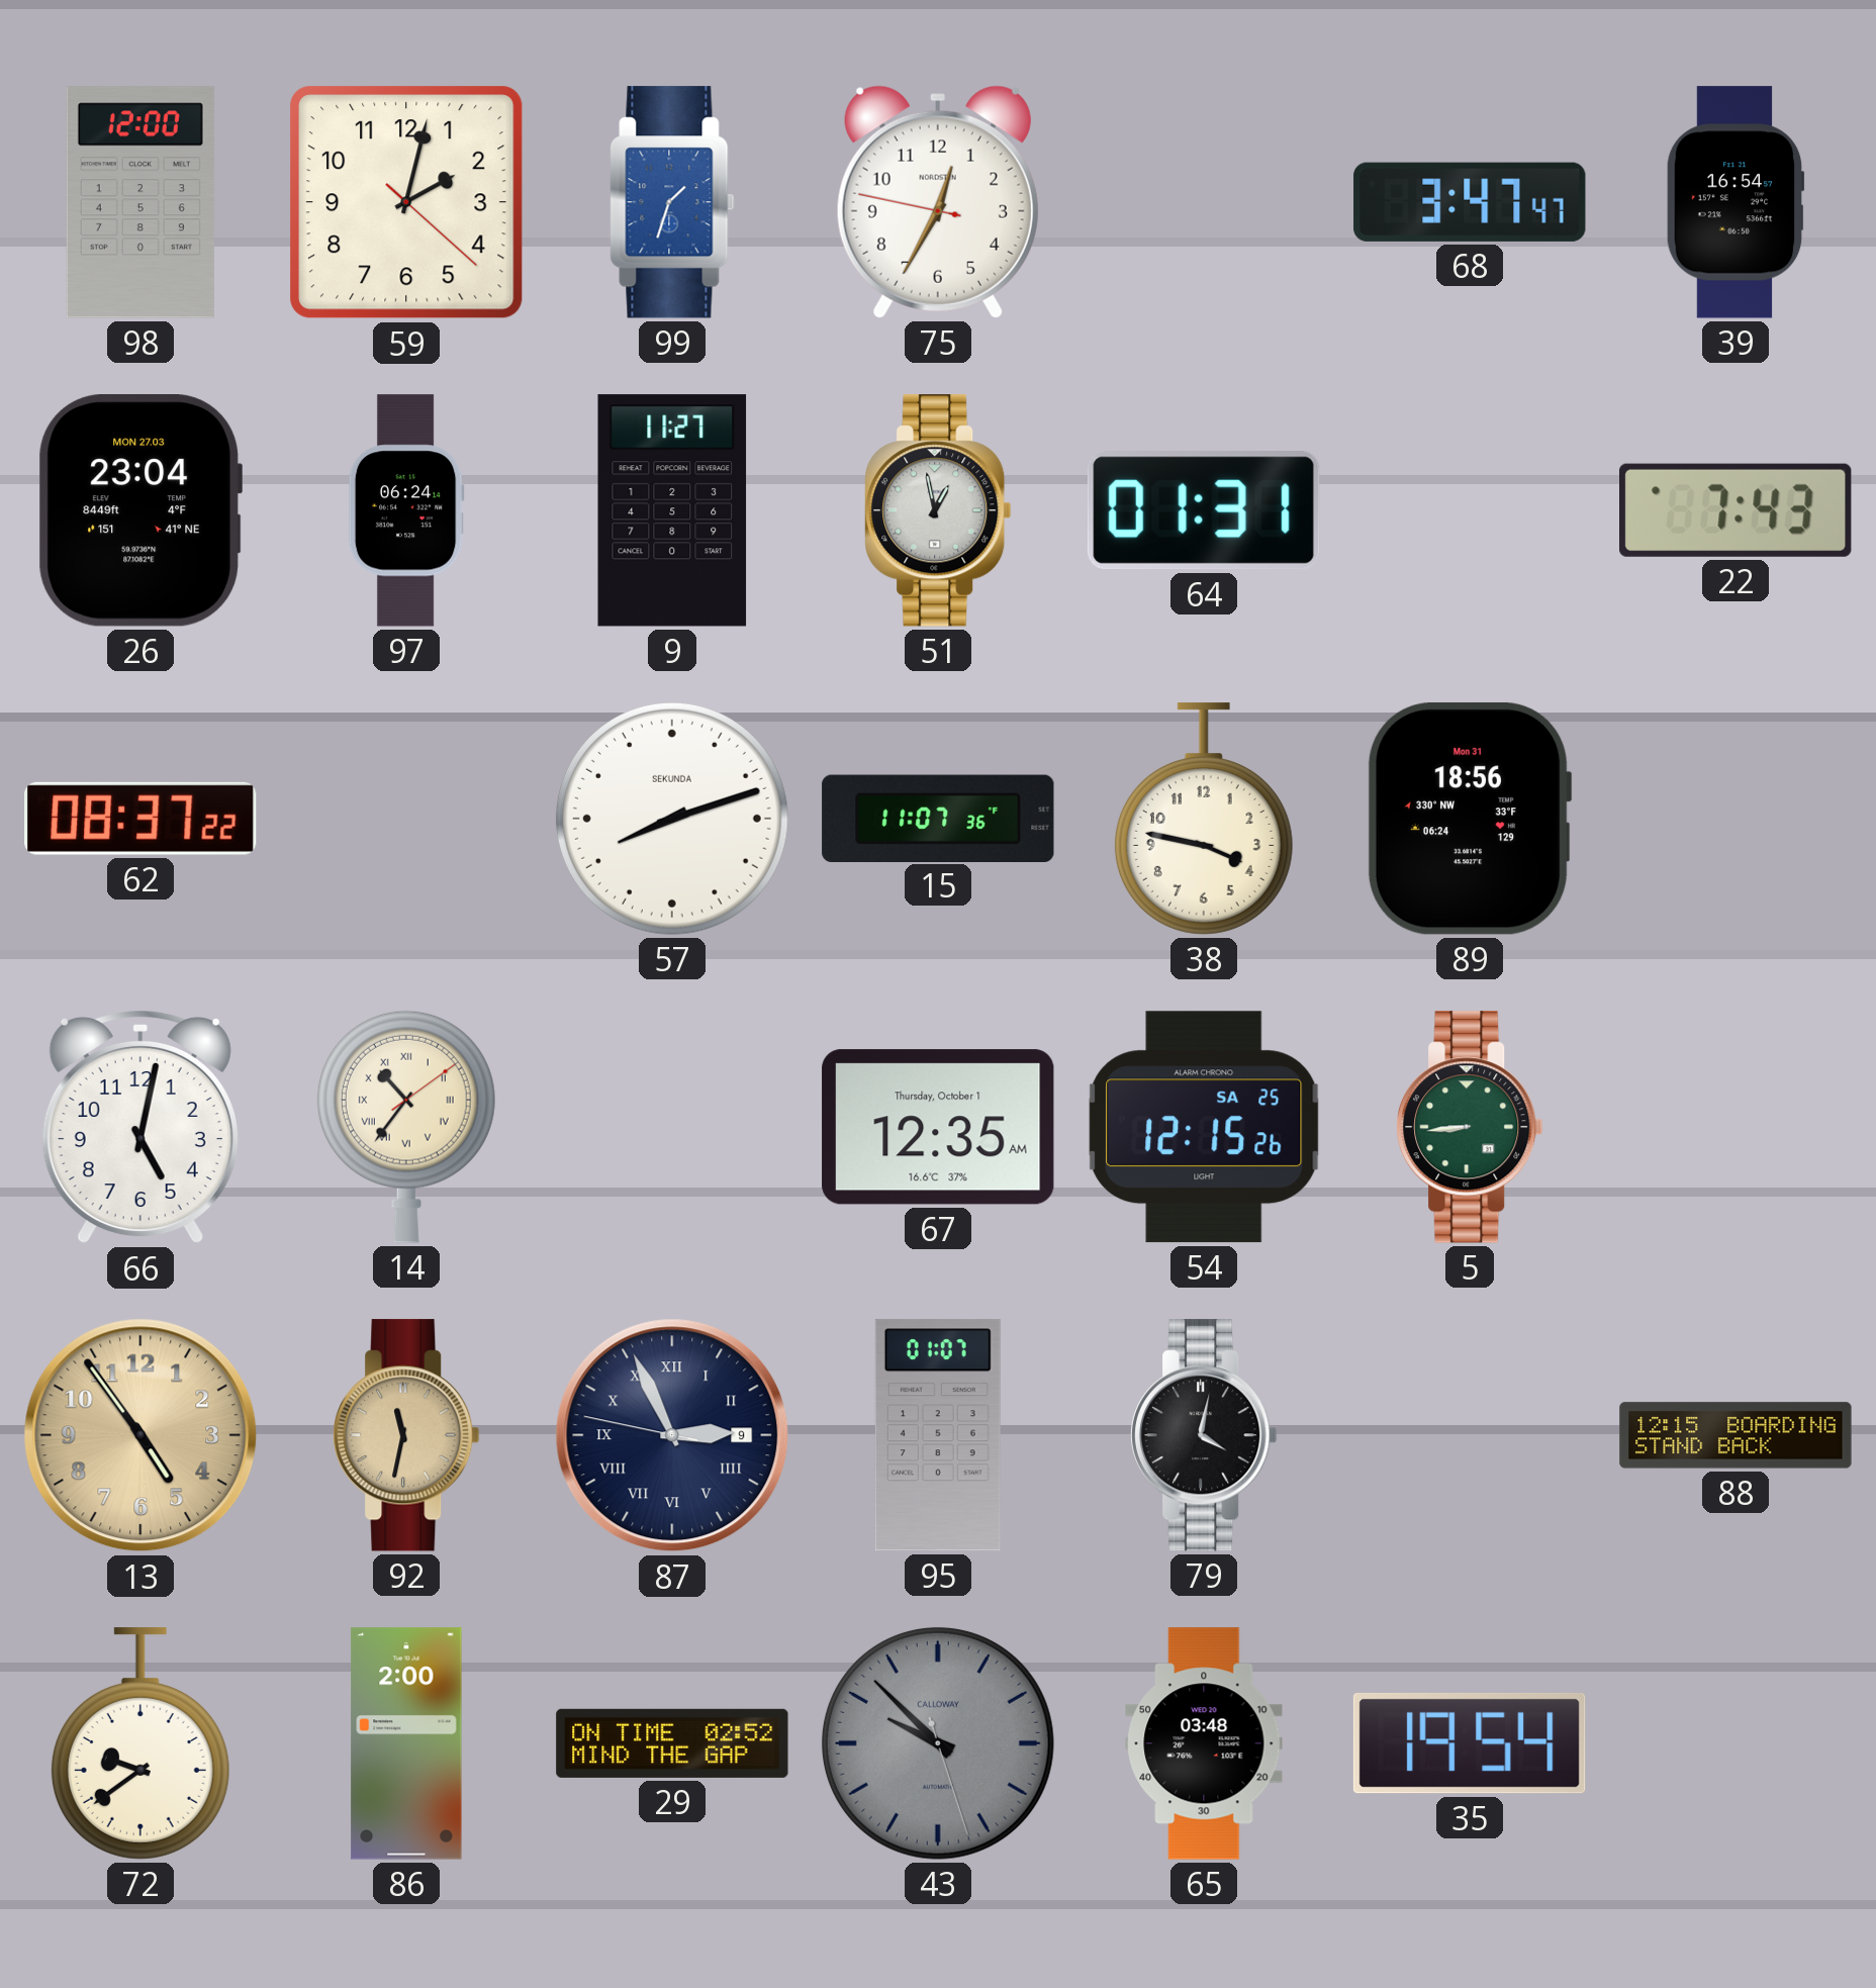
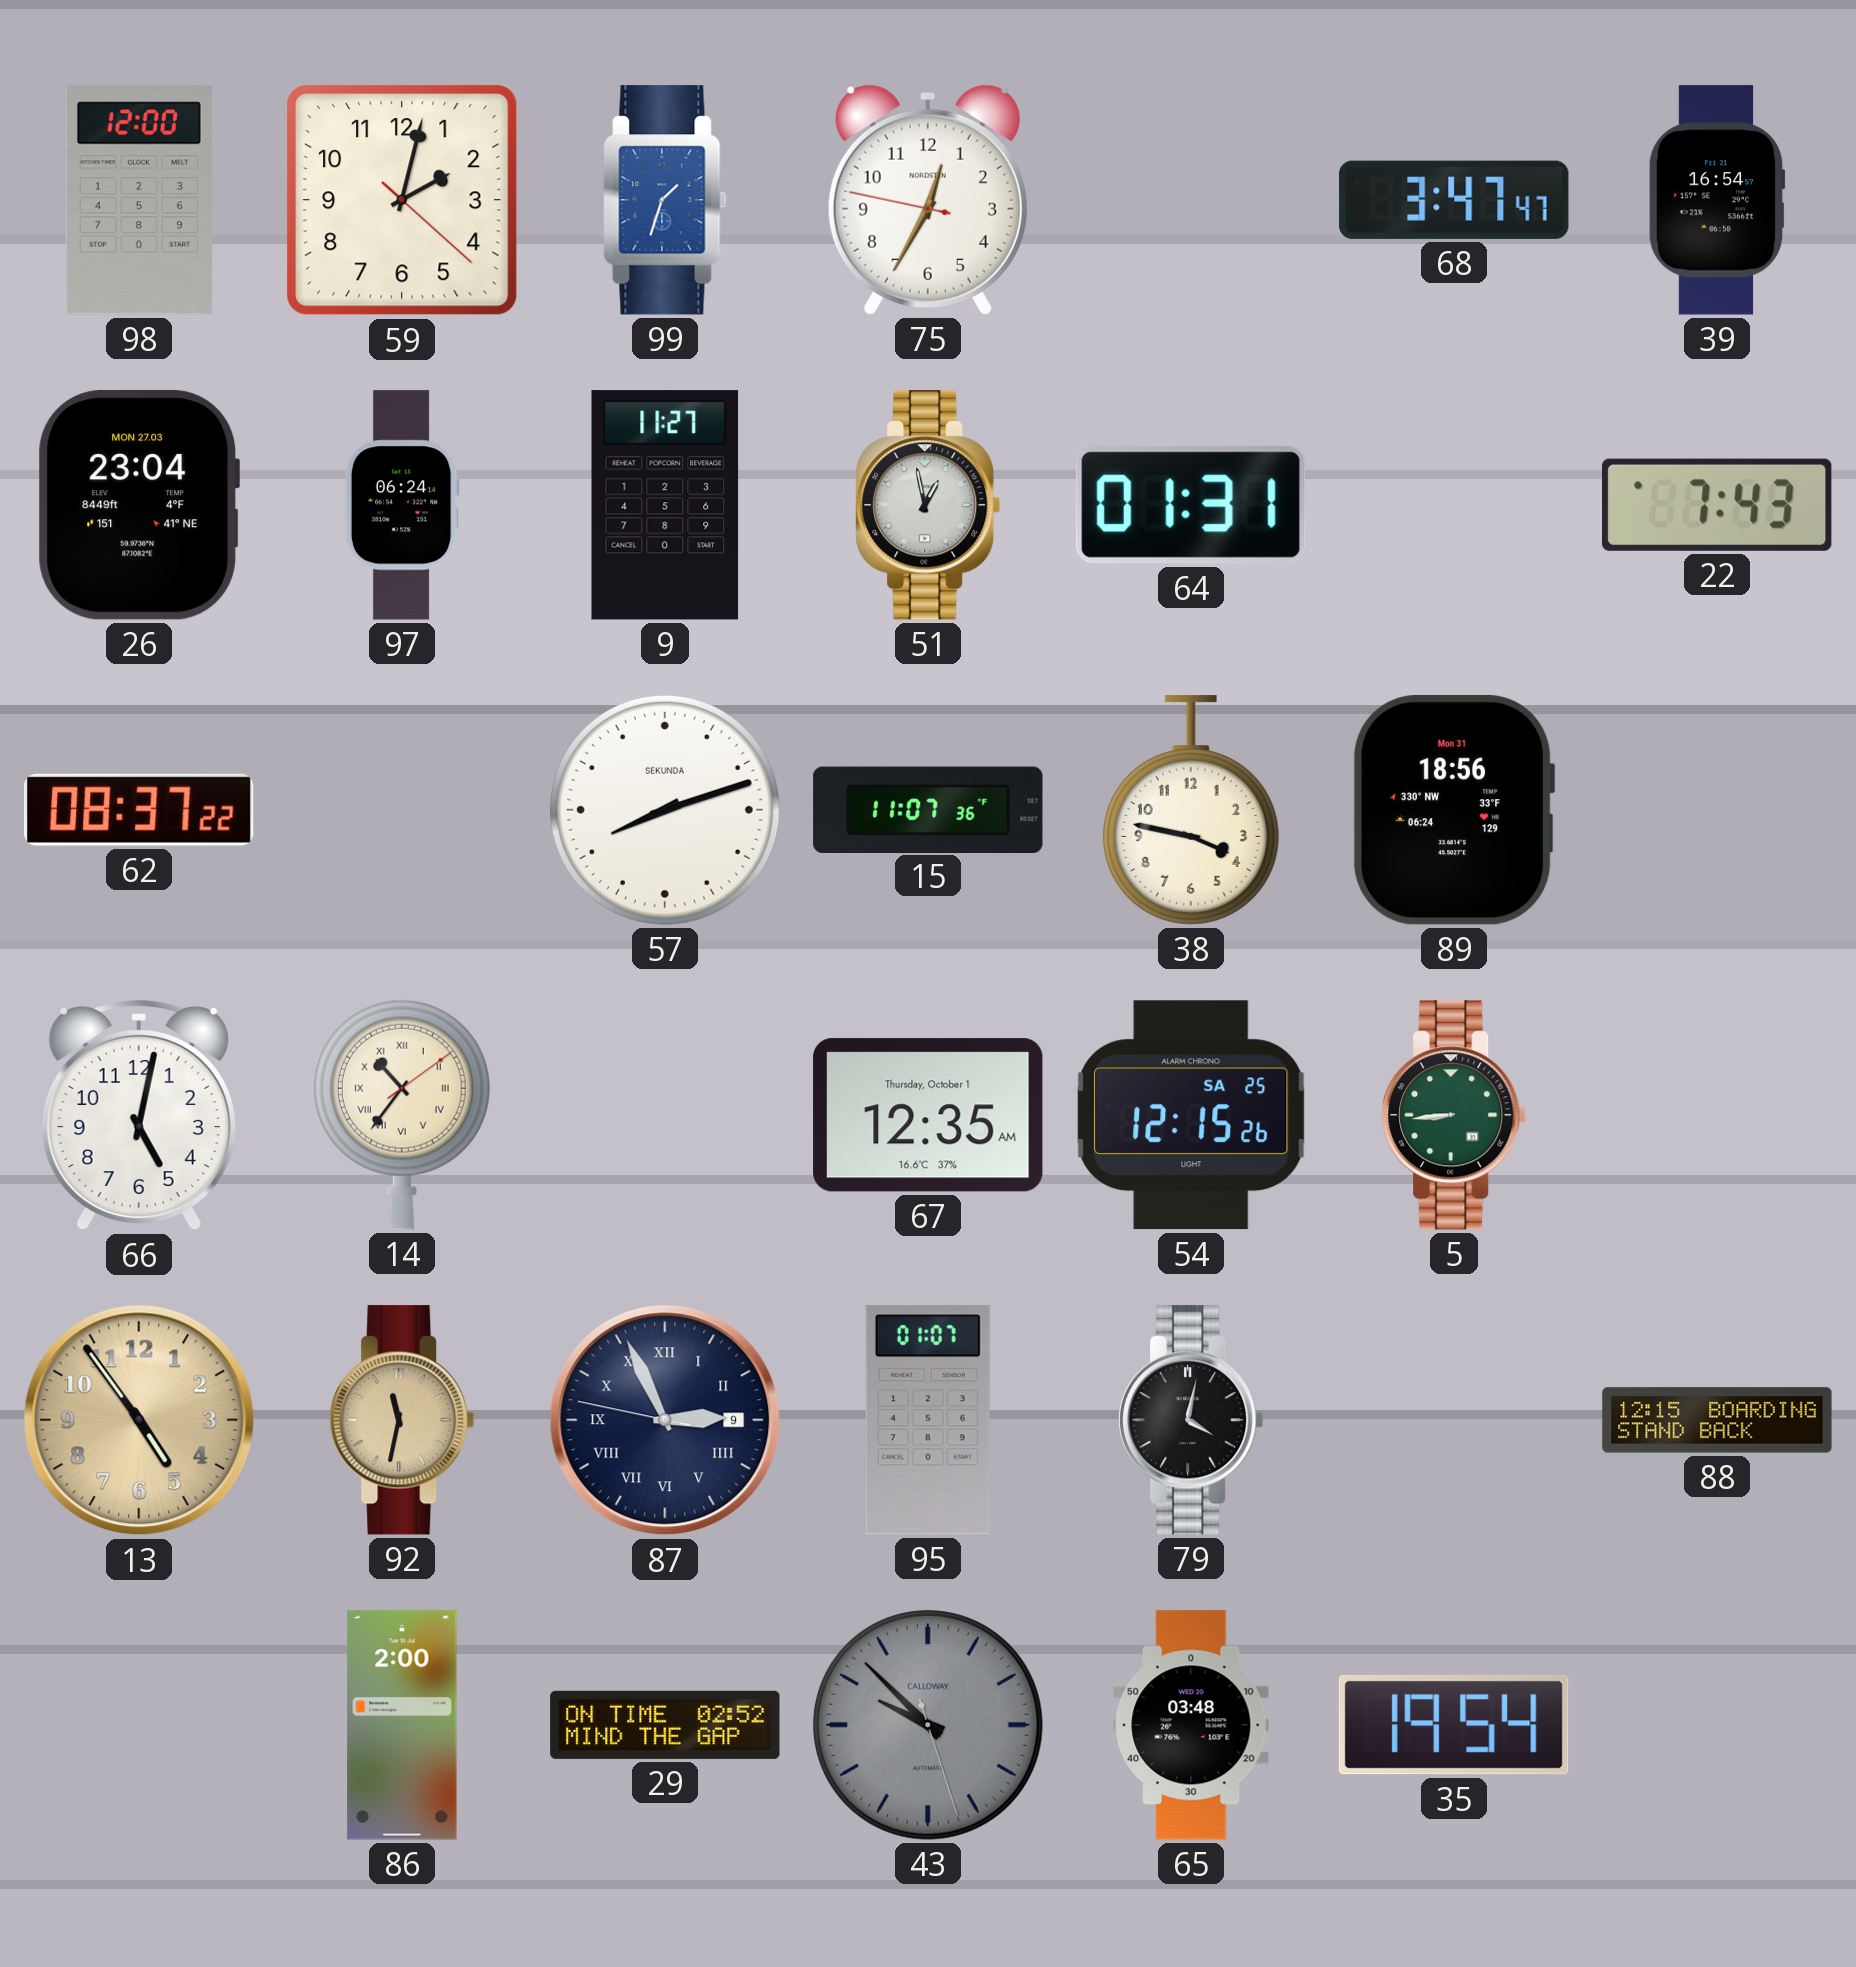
72: 9:39 -> none (140, 1743)
